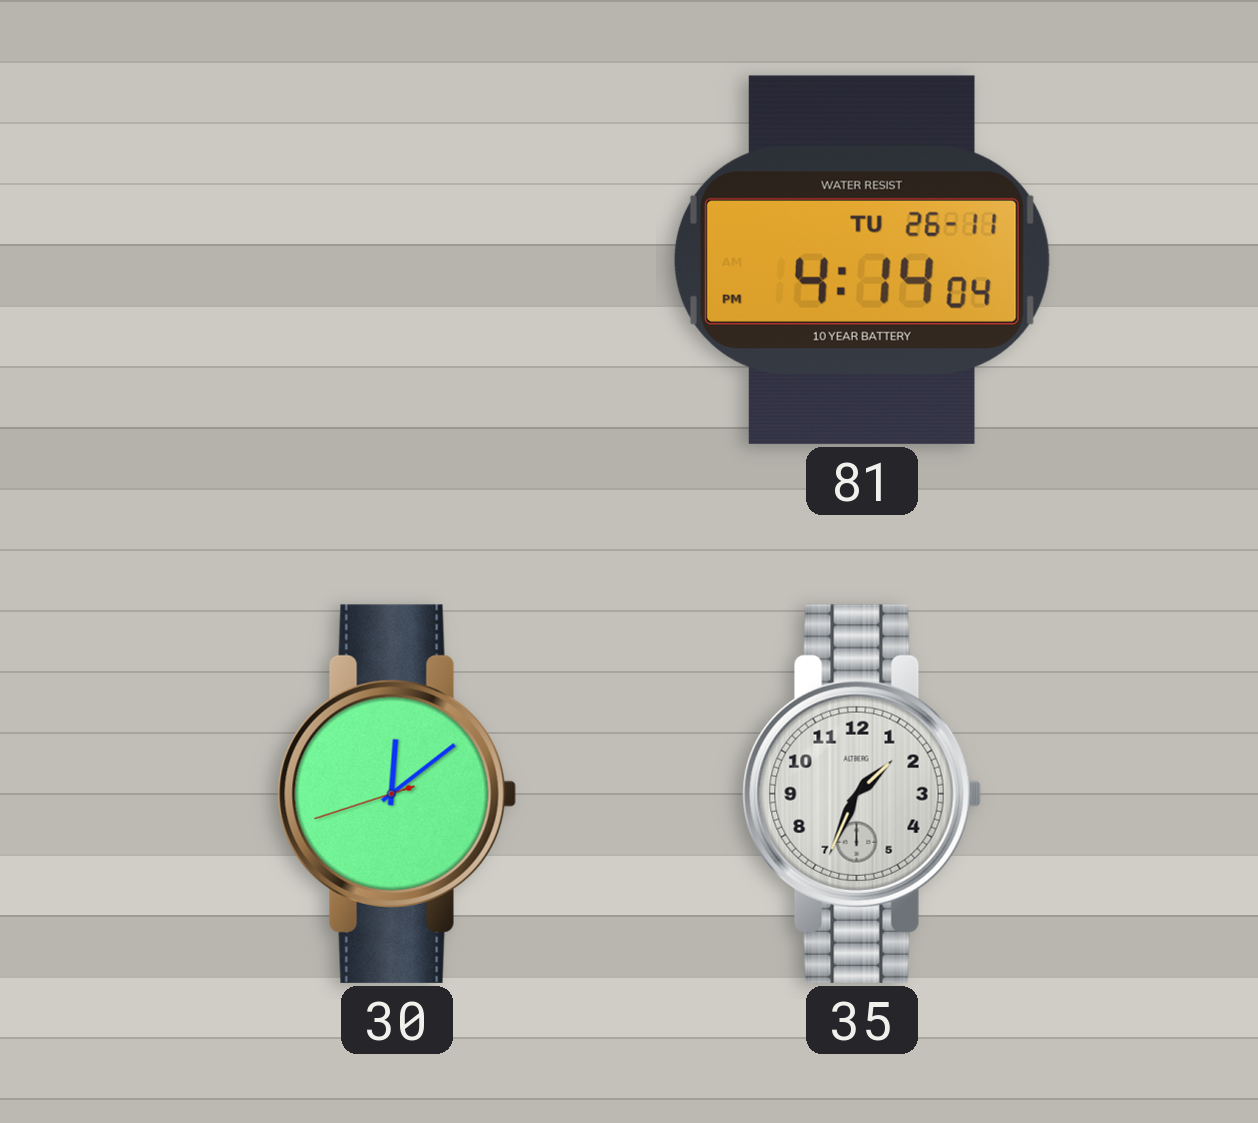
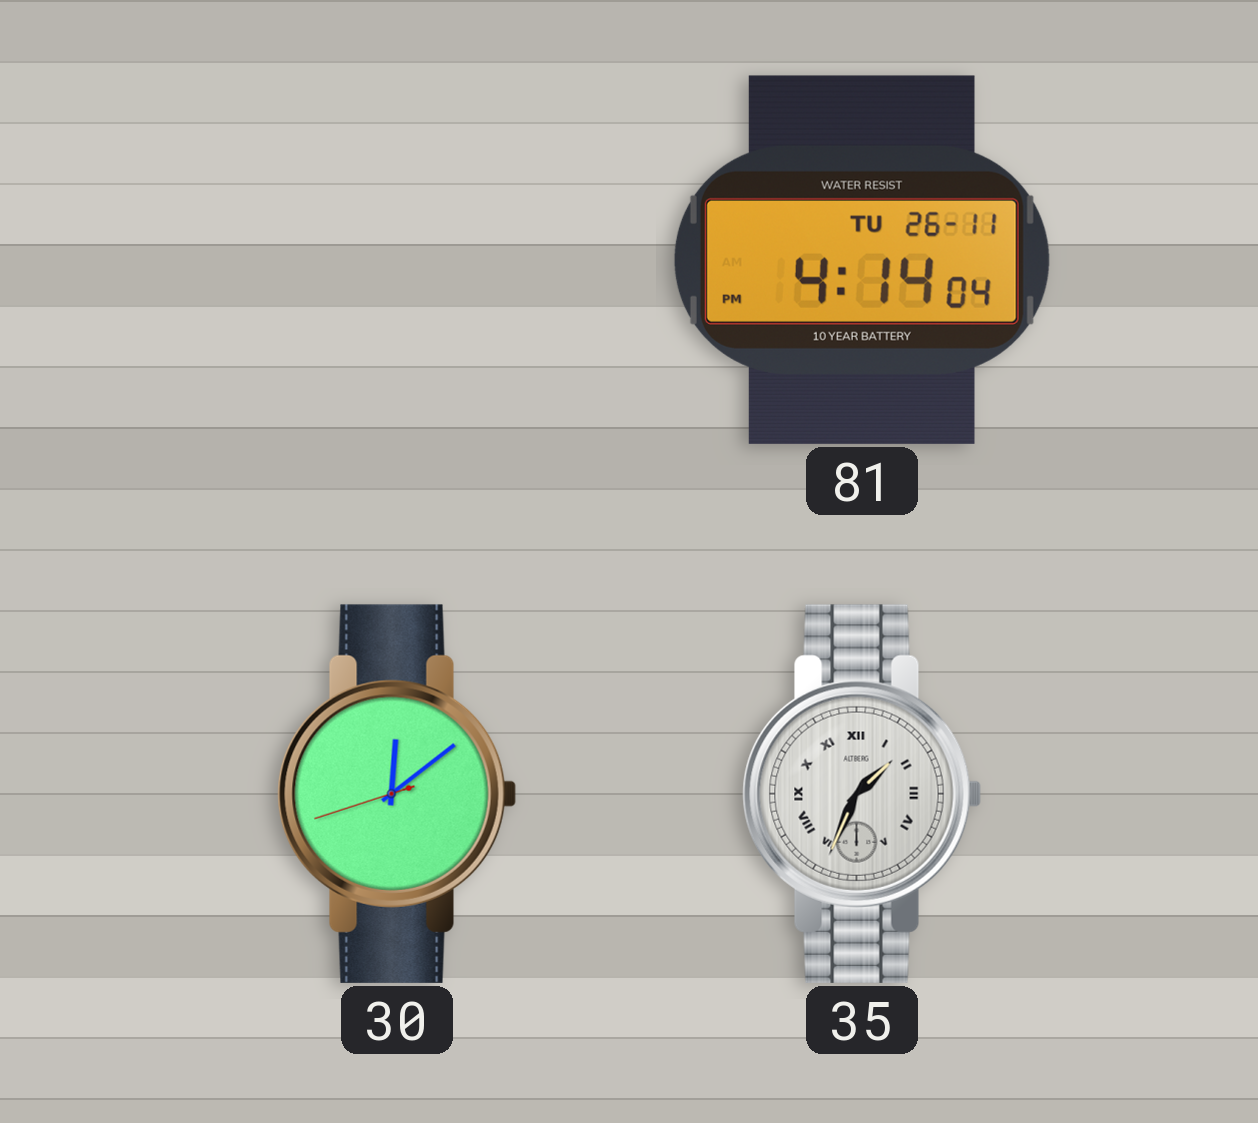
35 numerals: Arabic -> Roman (862, 794)
